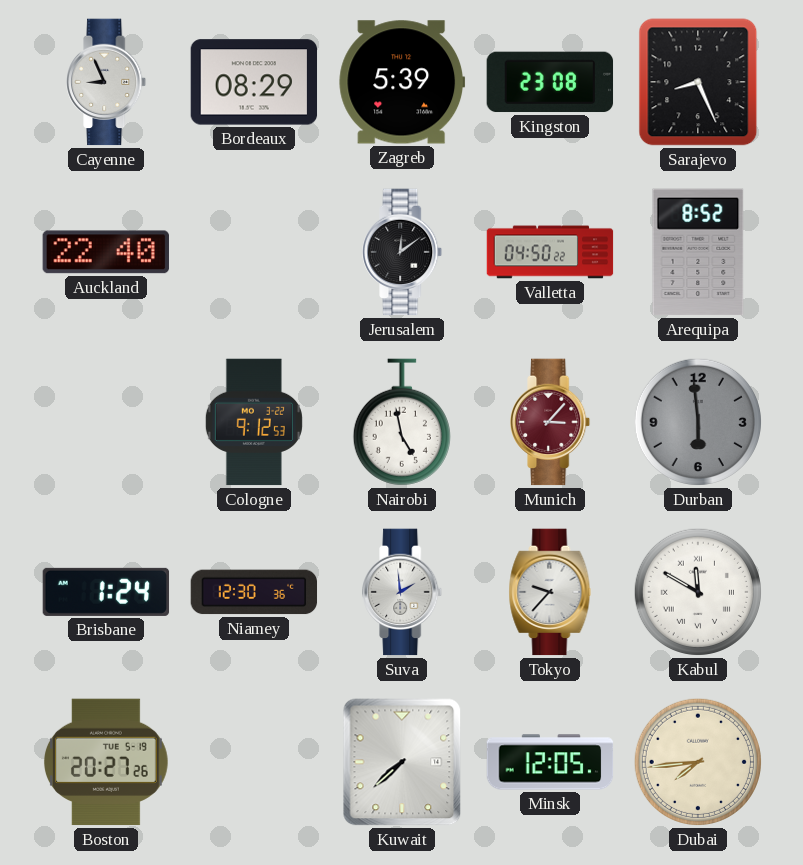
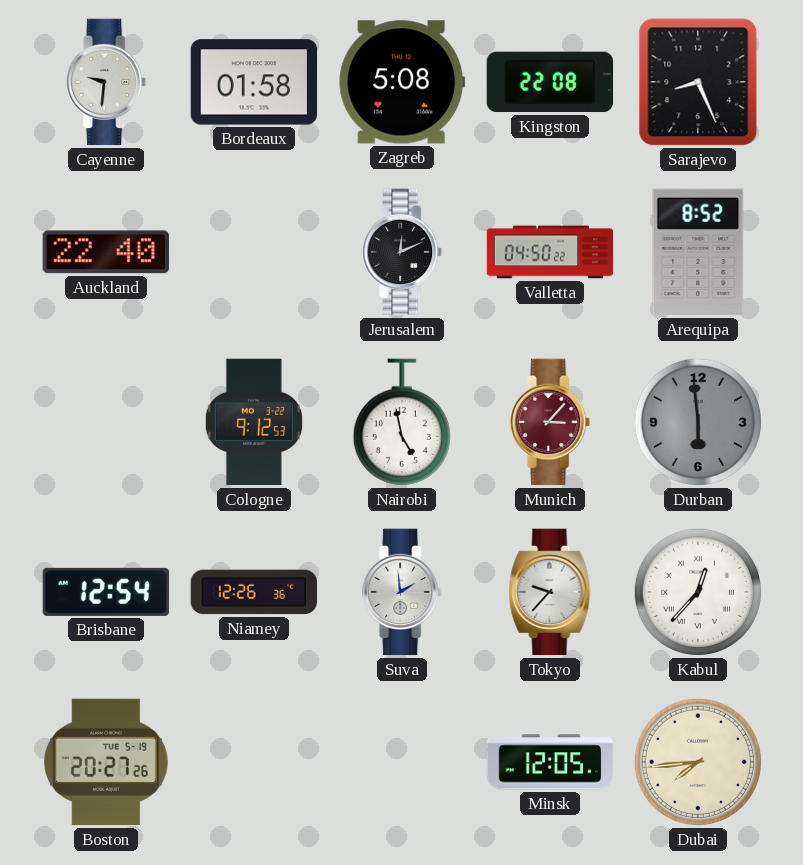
Cayenne: 8:56 -> 9:31 (107, 82)
Bordeaux: 08:29 -> 01:58 (254, 82)
Zagreb: 5:39 -> 5:08 (402, 82)
Kingston: 23:08 -> 22:08 (550, 82)
Jerusalem: 12:09 -> 12:11 (403, 252)
Brisbane: 1:24 -> 12:54 (106, 592)
Niamey: 12:30 -> 12:26 (254, 592)
Kabul: 11:50 -> 12:37 (698, 592)
Kuwait: 7:38 -> none (402, 762)
